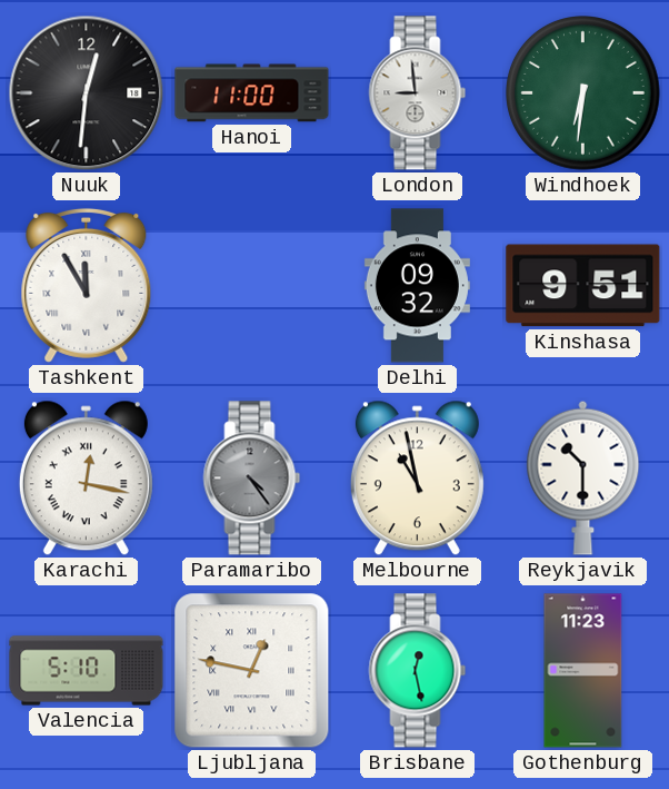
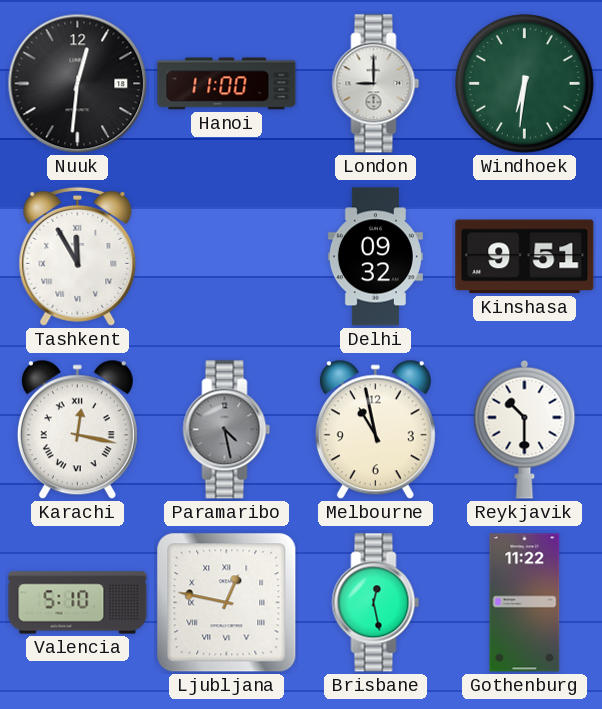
London: 8:59 -> 9:00 (376, 84)
Paramaribo: 4:24 -> 4:28 (227, 430)
Gothenburg: 11:23 -> 11:22 (525, 603)
